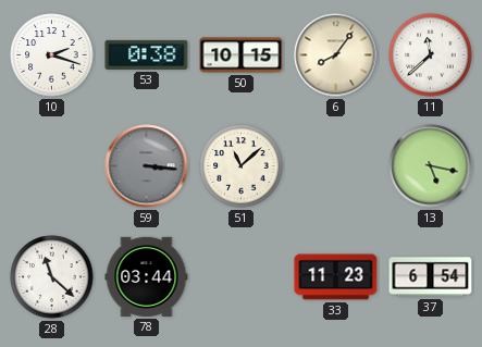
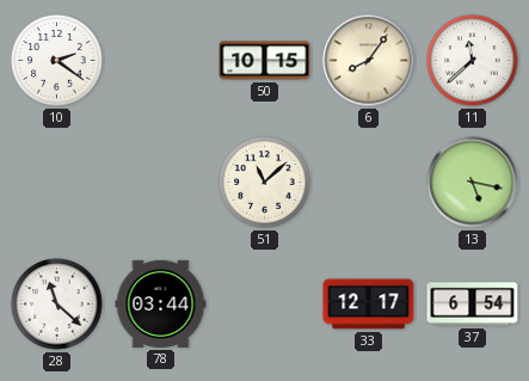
10: 2:18 -> 2:21 (57, 61)
53: 0:38 -> none (147, 54)
59: 3:16 -> none (147, 166)
33: 11:23 -> 12:17 (369, 305)
